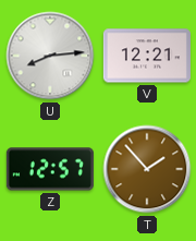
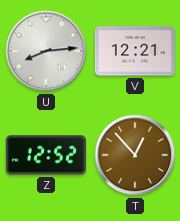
Z: 12:57 -> 12:52 (46, 155)
T: 1:53 -> 12:53 (135, 155)
